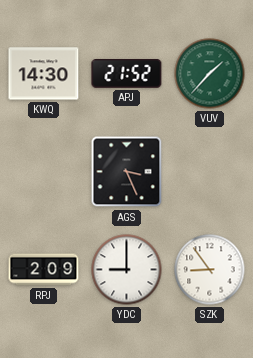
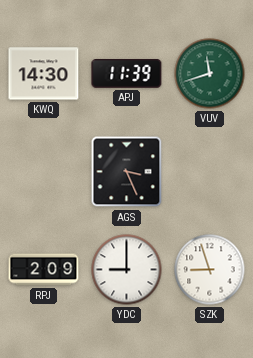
APJ: 21:52 -> 11:39 (127, 74)
VUV: 1:37 -> 11:42 (210, 74)
SZK: 8:54 -> 8:57 (210, 270)
